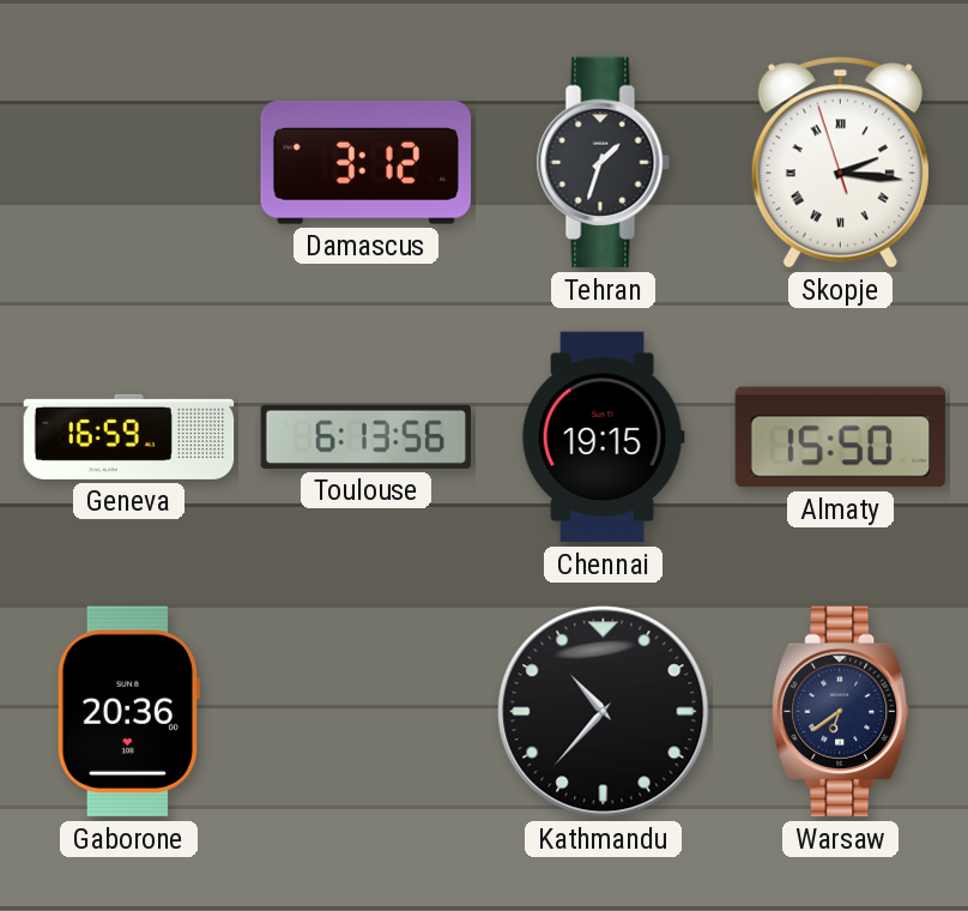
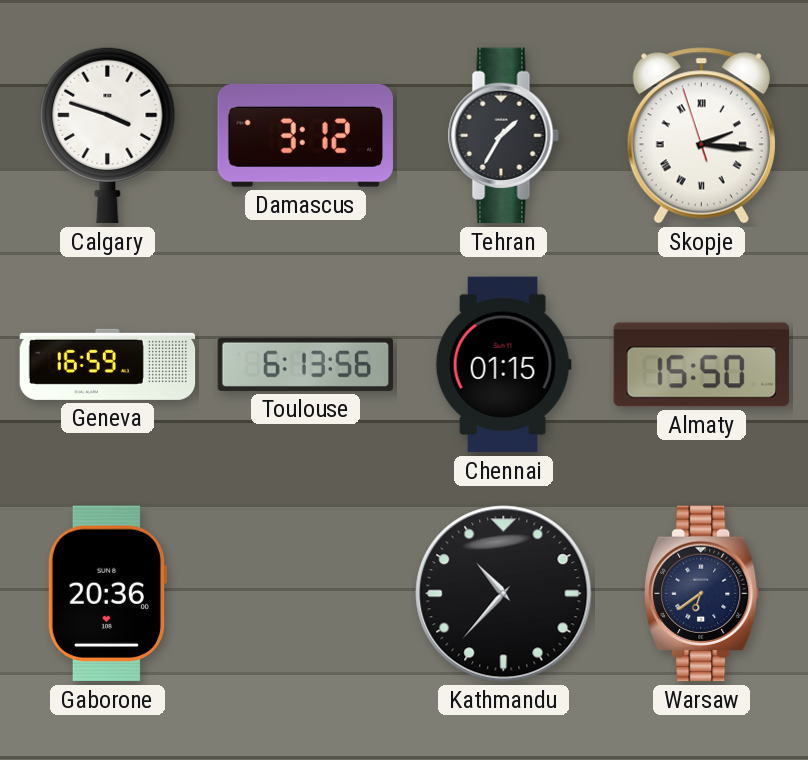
Calgary: none -> 3:48 (108, 135)
Tehran: 1:33 -> 1:35 (503, 136)
Chennai: 19:15 -> 01:15 (503, 365)
